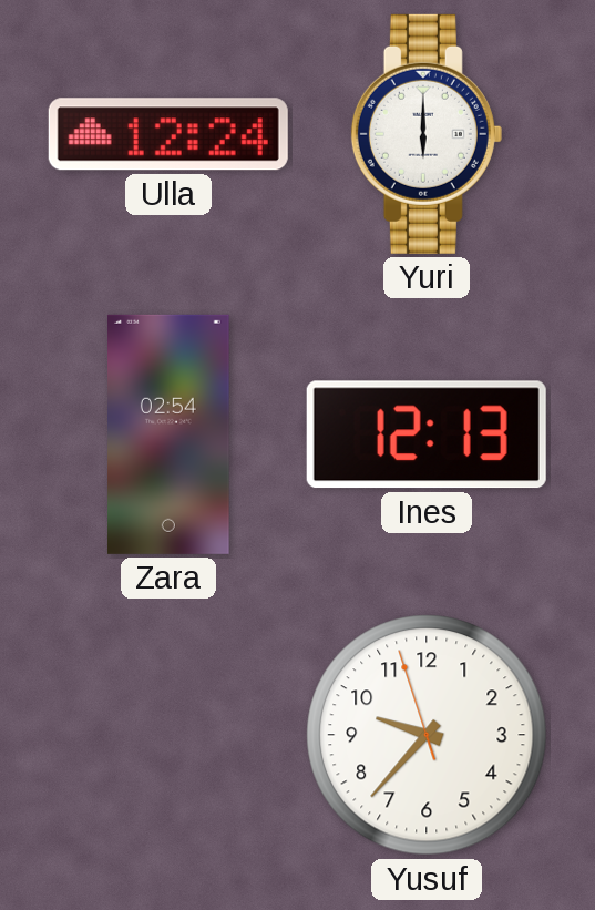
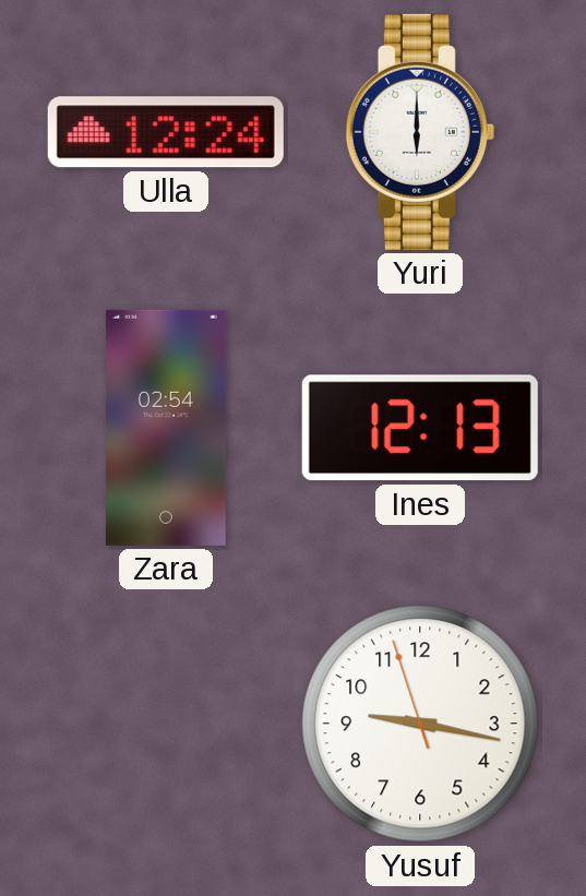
Yusuf: 9:36 -> 9:16 (420, 724)
